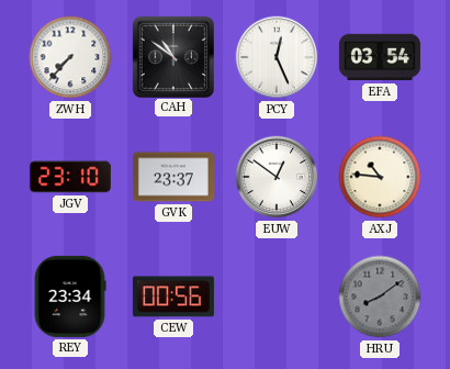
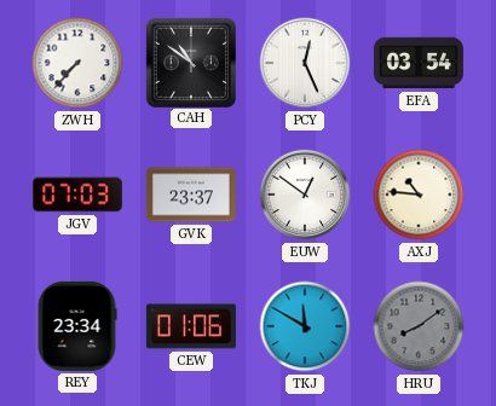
JGV: 23:10 -> 07:03 (77, 195)
CEW: 00:56 -> 01:06 (191, 326)
TKJ: none -> 11:50 (305, 326)
